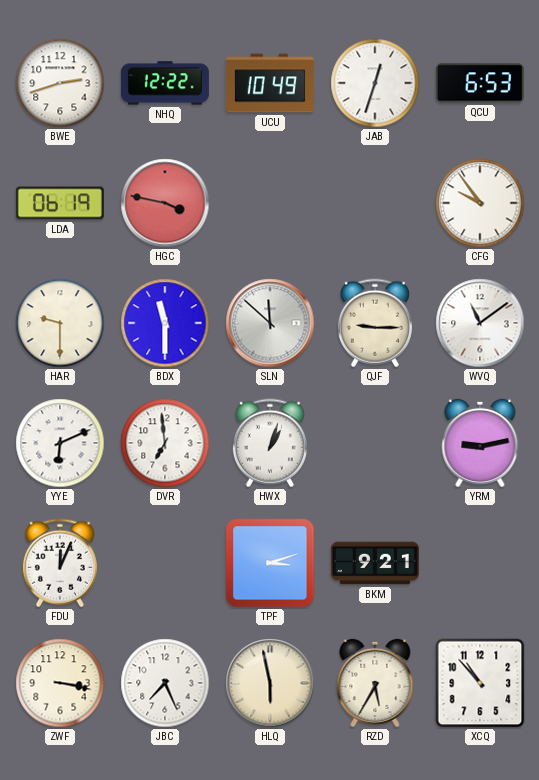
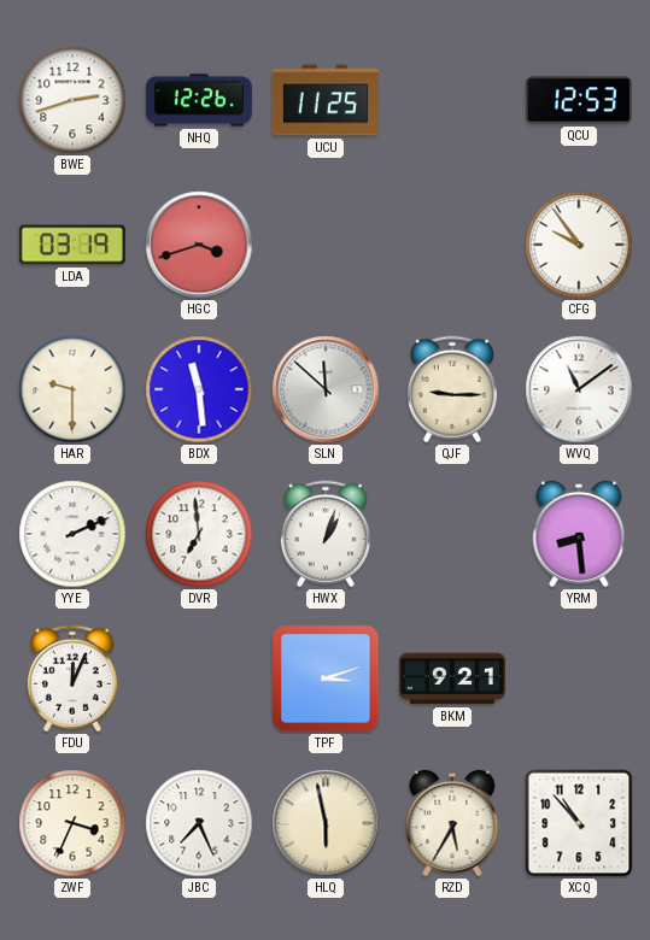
NHQ: 12:22 -> 12:26 (199, 100)
UCU: 10:49 -> 11:25 (326, 100)
JAB: 12:33 -> none (375, 83)
QCU: 6:53 -> 12:53 (579, 100)
LDA: 06:19 -> 03:19 (72, 245)
HGC: 3:47 -> 3:42 (199, 245)
BDX: 11:30 -> 11:29 (199, 389)
YYE: 6:11 -> 2:11 (72, 534)
YRM: 9:13 -> 8:29 (579, 534)
ZWF: 3:17 -> 3:34 (72, 823)
